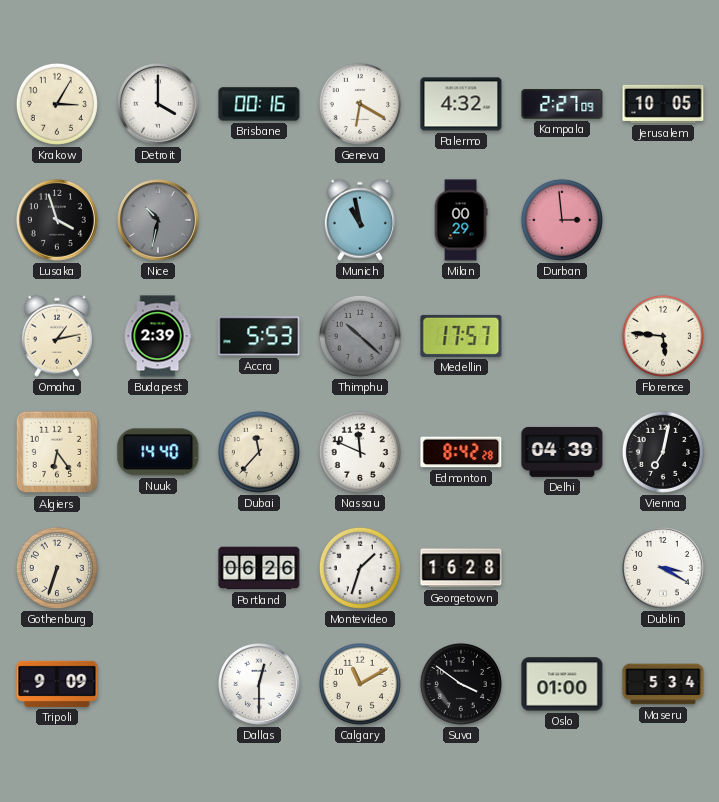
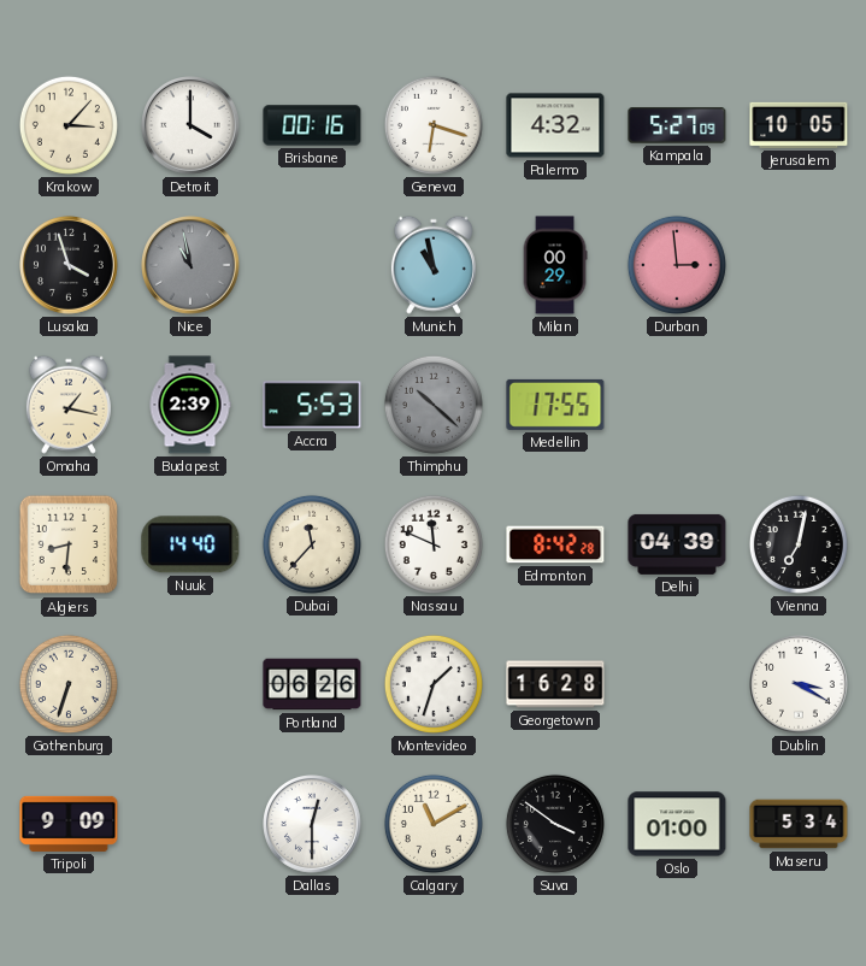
Krakow: 3:05 -> 3:07 (69, 125)
Geneva: 6:20 -> 6:18 (434, 125)
Kampala: 2:27 -> 5:27 (677, 125)
Nice: 10:32 -> 10:58 (192, 266)
Omaha: 1:13 -> 1:17 (69, 405)
Medellin: 17:57 -> 17:55 (555, 405)
Florence: 5:46 -> none (663, 336)
Algiers: 6:24 -> 8:31 (69, 544)
